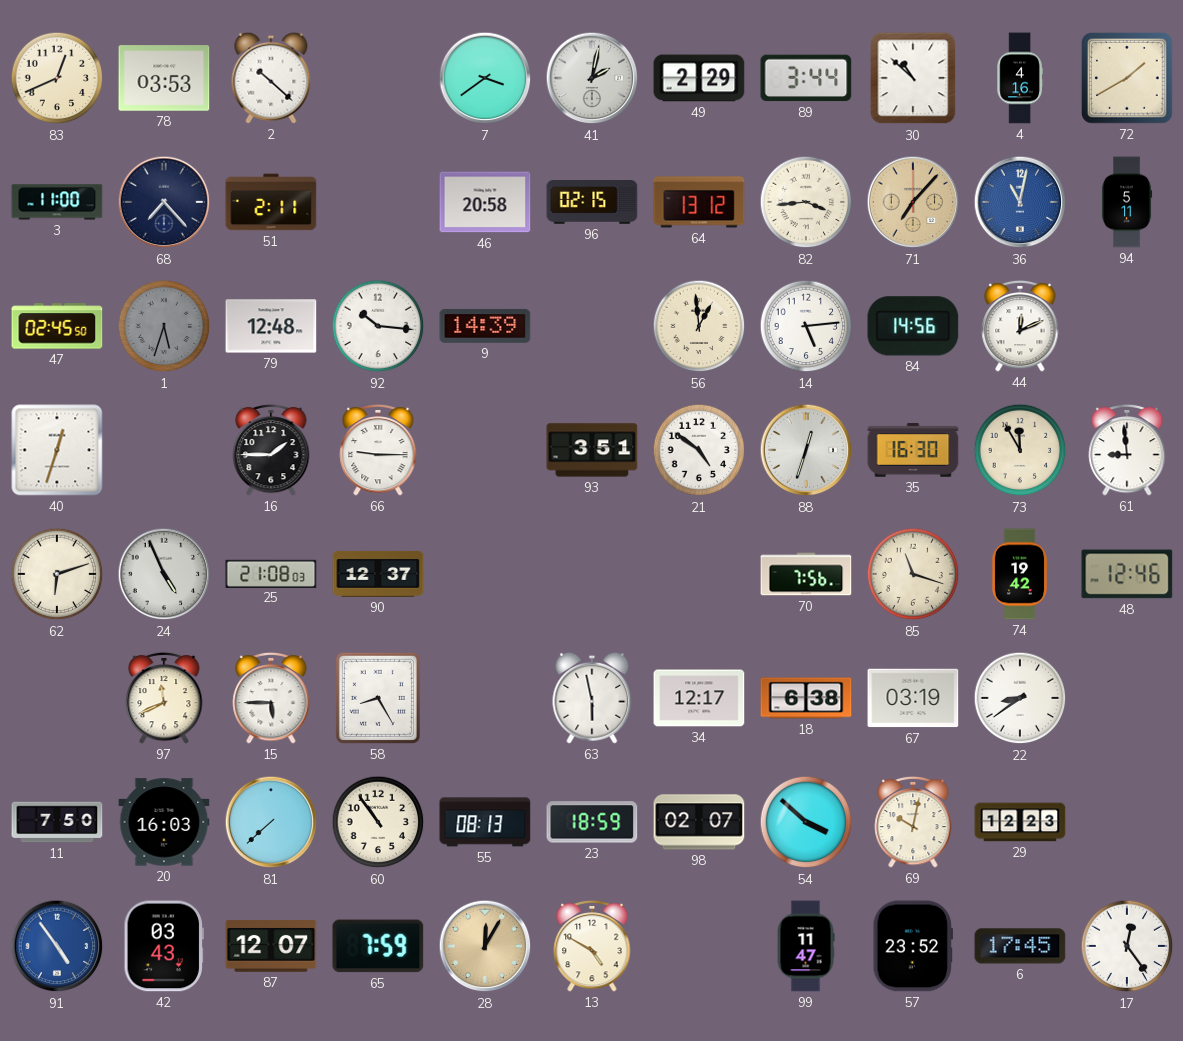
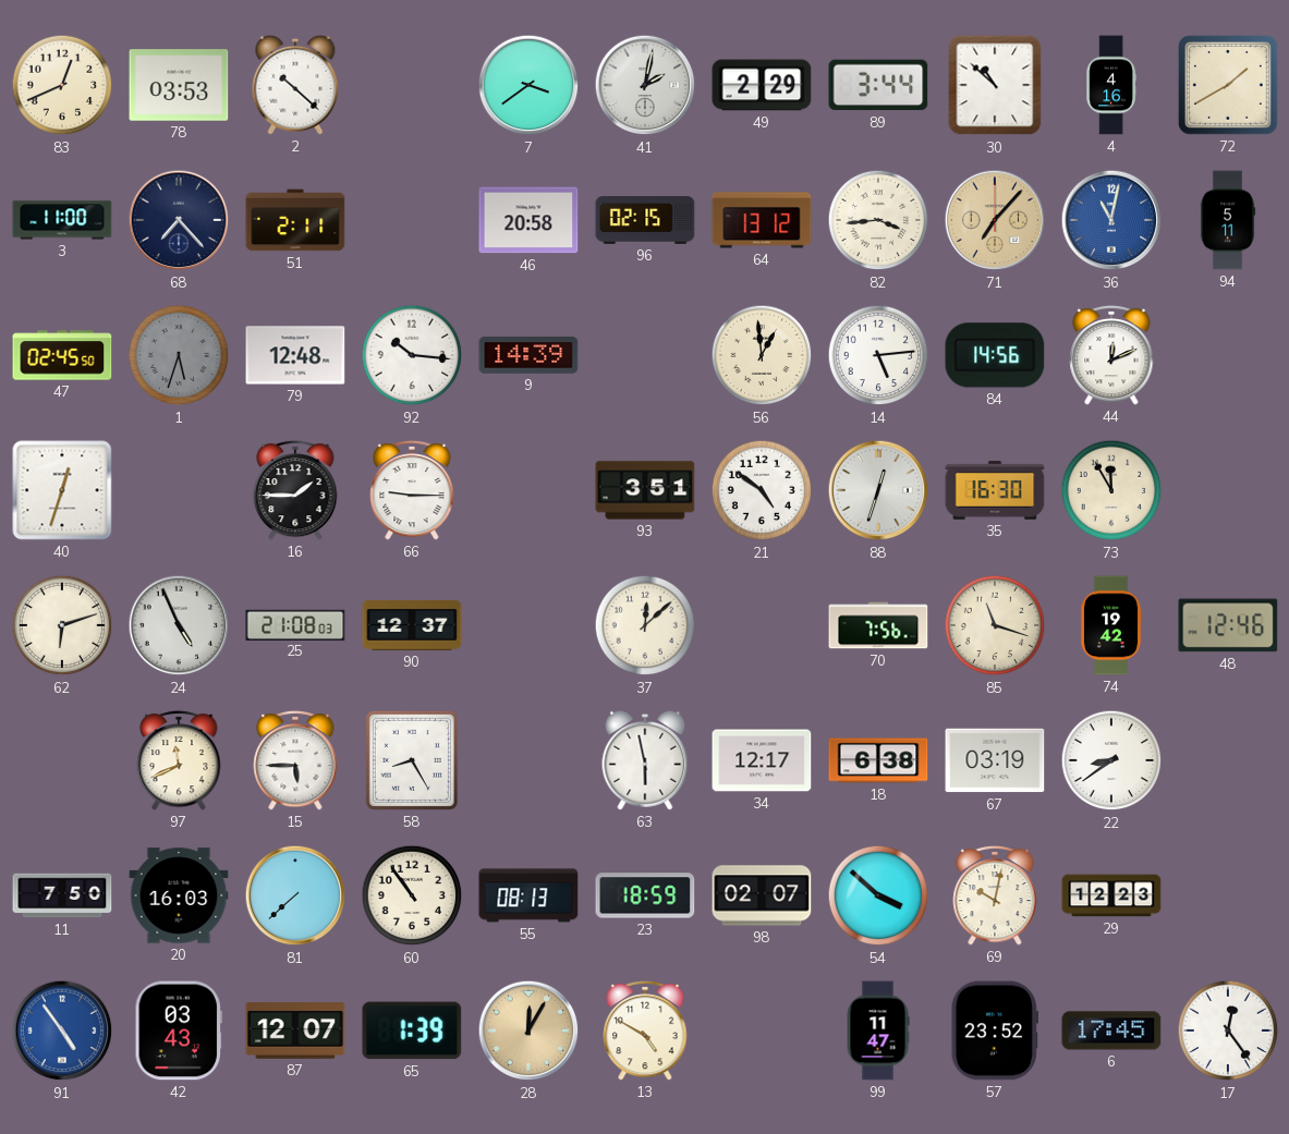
61: 8:59 -> none (1127, 450)
37: none -> 12:08 (645, 625)
65: 7:59 -> 1:39 (412, 1031)
